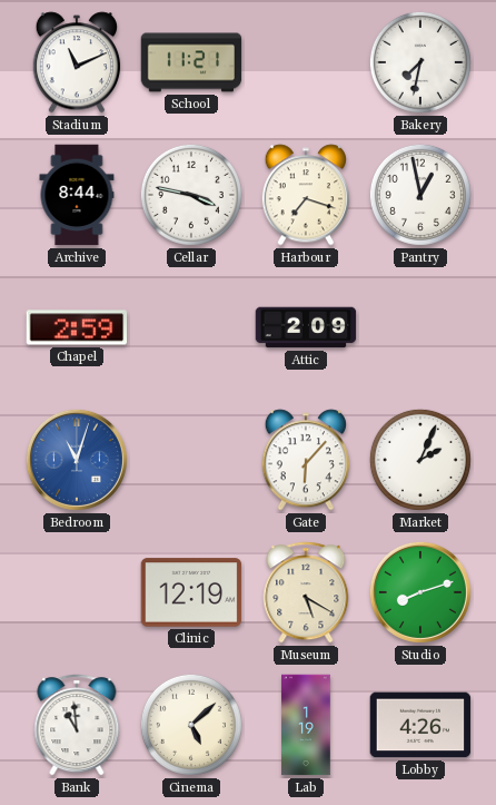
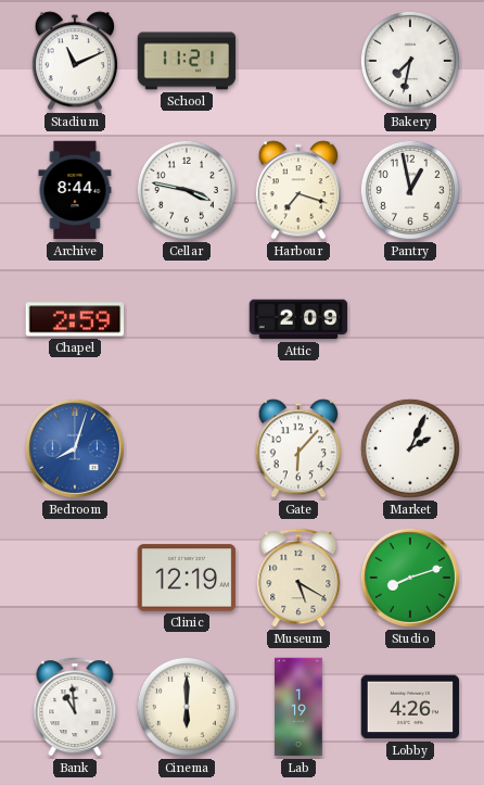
Bedroom: 11:03 -> 8:03 (75, 448)
Cinema: 5:08 -> 6:00 (187, 707)
